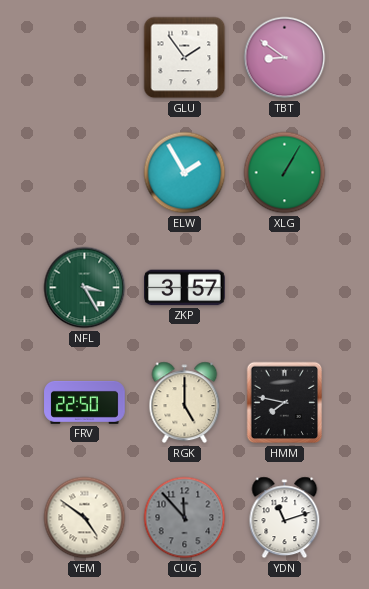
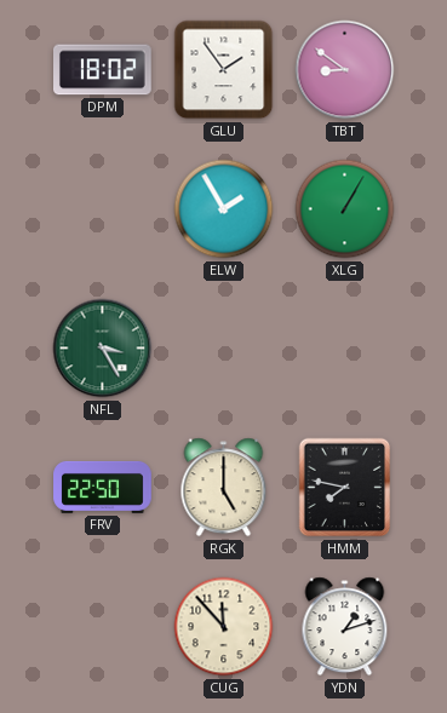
DPM: none -> 18:02 (103, 70)
ZKP: 3:57 -> none (185, 288)
YEM: 4:51 -> none (85, 518)
CUG dial: grey -> cream (224, 627)
YDN: 11:12 -> 1:12 (345, 627)
